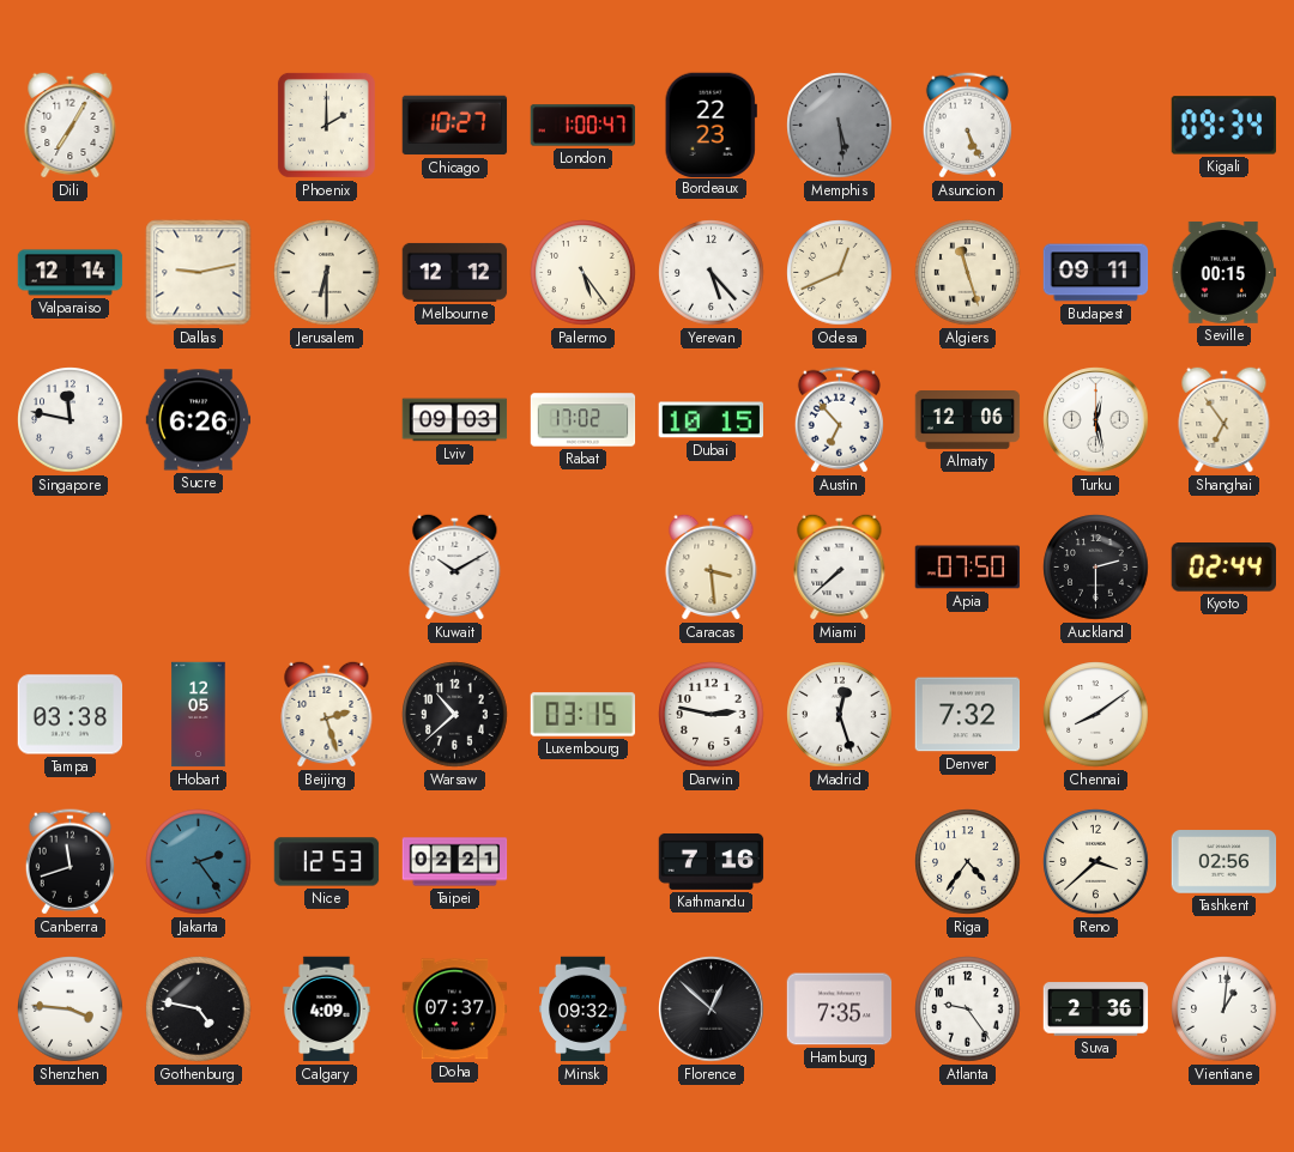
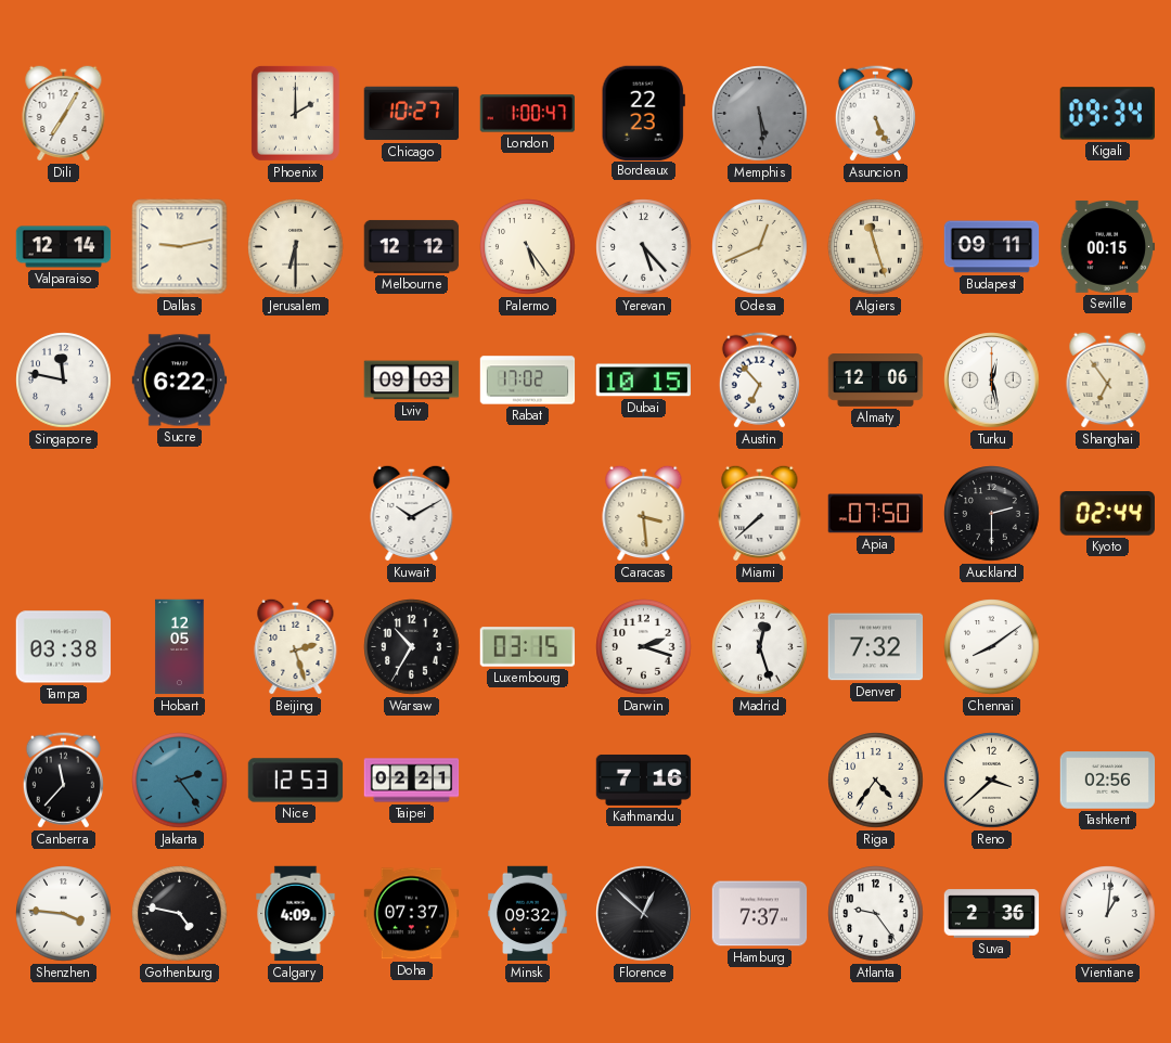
Sucre: 6:26 -> 6:22 (180, 381)
Warsaw: 10:38 -> 10:35 (412, 647)
Darwin: 2:47 -> 2:18 (644, 647)
Canberra: 11:42 -> 11:37 (63, 781)
Hamburg: 7:35 -> 7:37 (760, 914)
